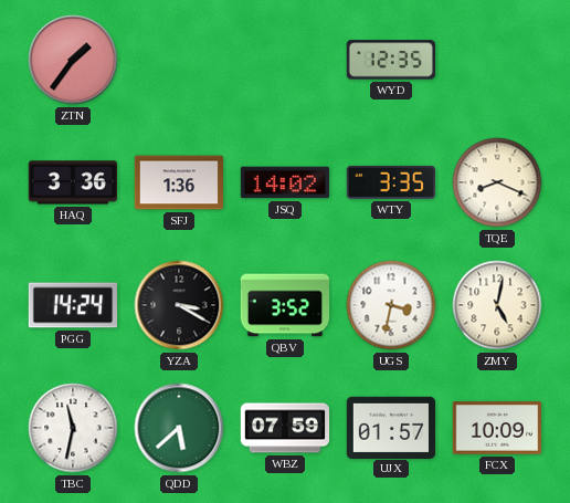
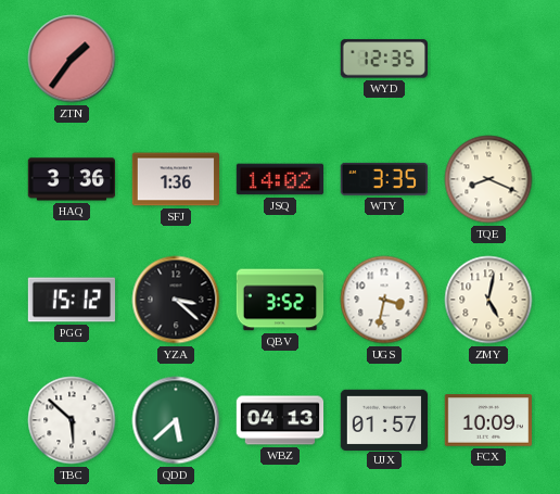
PGG: 14:24 -> 15:12 (72, 300)
YZA: 3:20 -> 3:22 (176, 300)
TBC: 11:32 -> 5:52 (72, 420)
WBZ: 07:59 -> 04:13 (280, 420)
